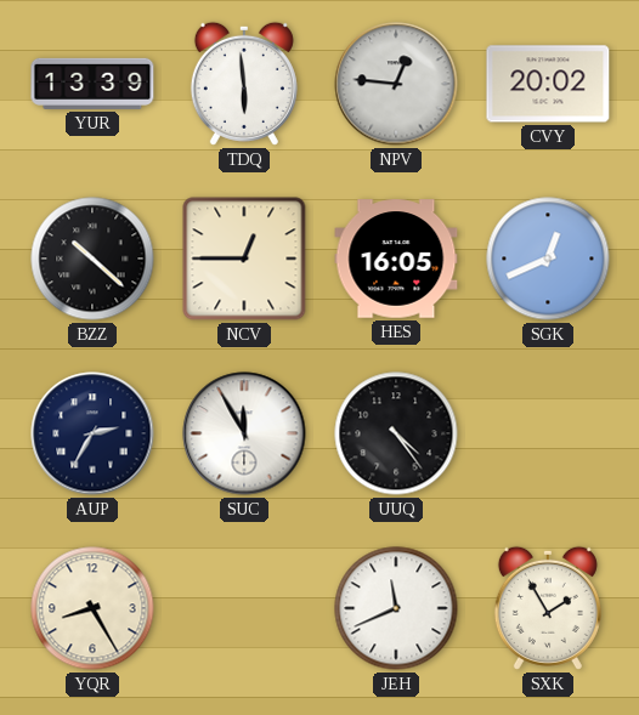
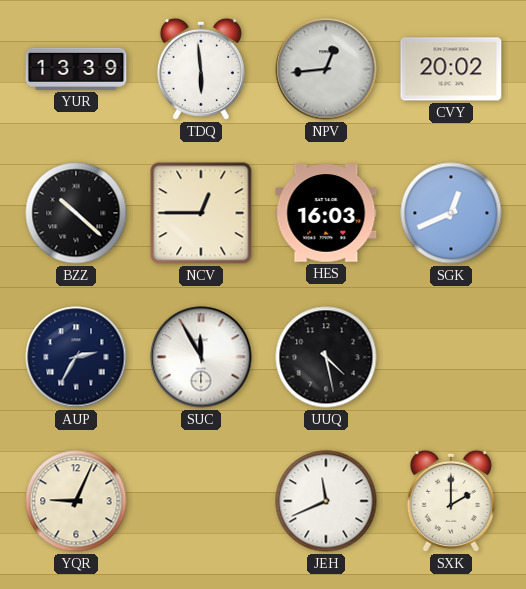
NPV: 12:46 -> 12:44 (326, 69)
HES: 16:05 -> 16:03 (326, 213)
UUQ: 4:24 -> 4:28 (326, 357)
YQR: 8:25 -> 9:04 (76, 501)
SXK: 1:55 -> 2:00 (451, 501)
